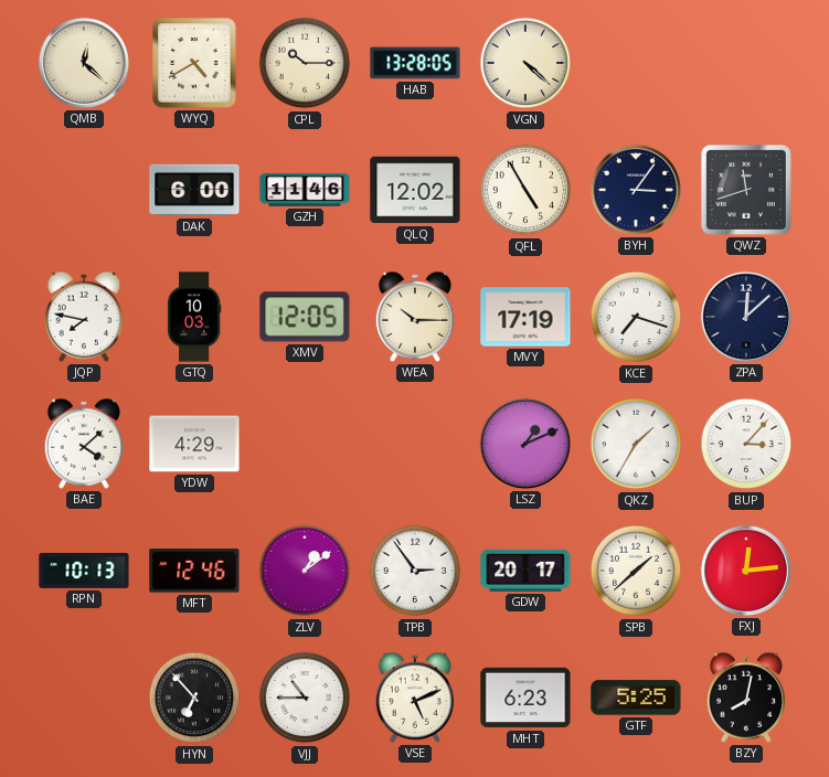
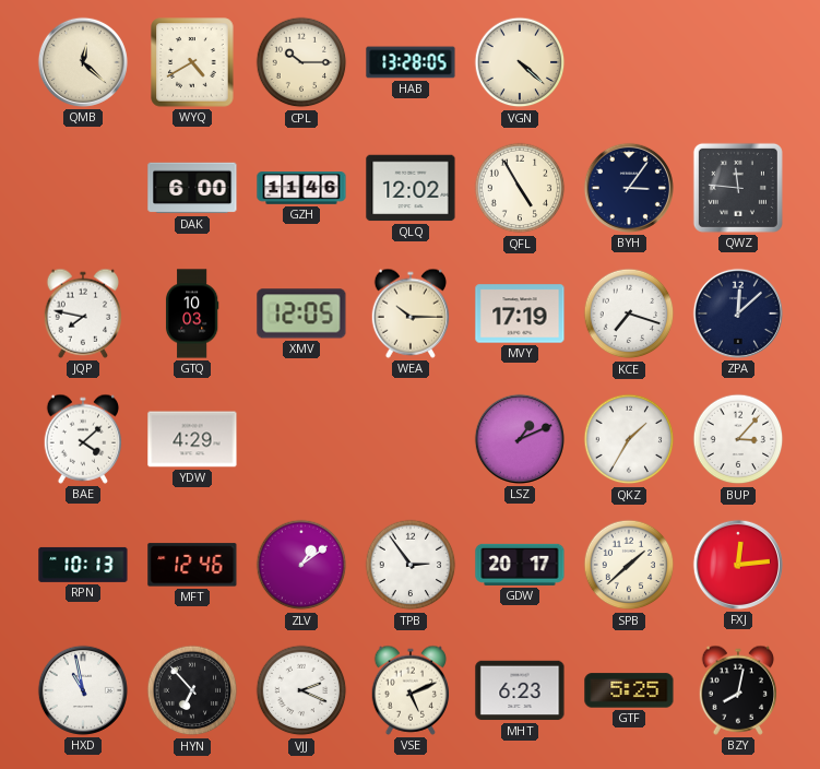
QWZ: 11:42 -> 11:46 (738, 188)
HXD: none -> 10:58 (83, 690)
VJJ: 10:45 -> 2:19 (301, 690)
